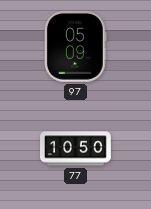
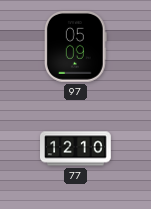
77: 10:50 -> 12:10 (76, 149)
